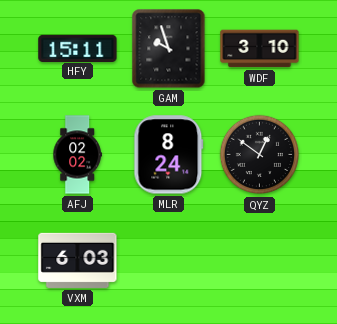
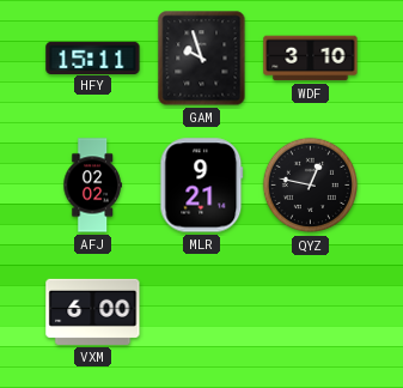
MLR: 8:24 -> 9:21 (202, 186)
QYZ: 12:51 -> 12:47 (310, 186)
VXM: 6:03 -> 6:00 (93, 311)
